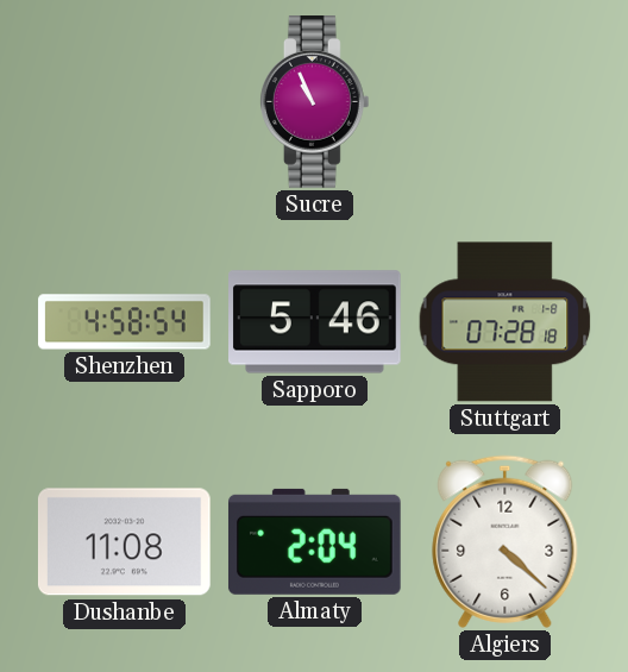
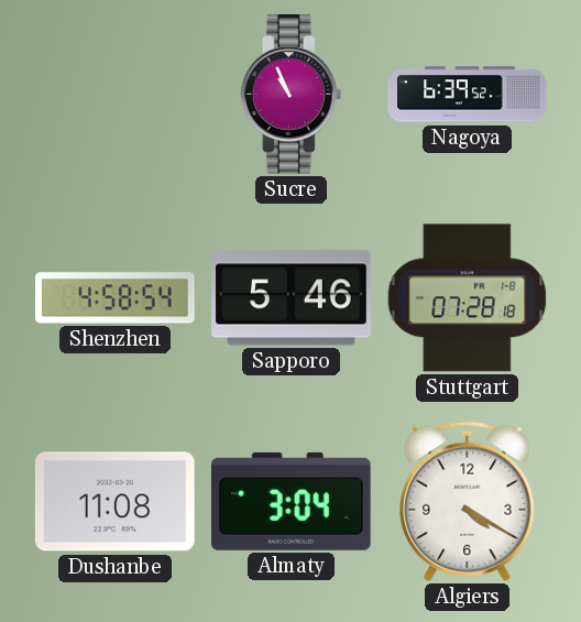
Nagoya: none -> 6:39 (468, 95)
Almaty: 2:04 -> 3:04 (290, 501)
Algiers: 4:22 -> 4:20 (468, 501)
